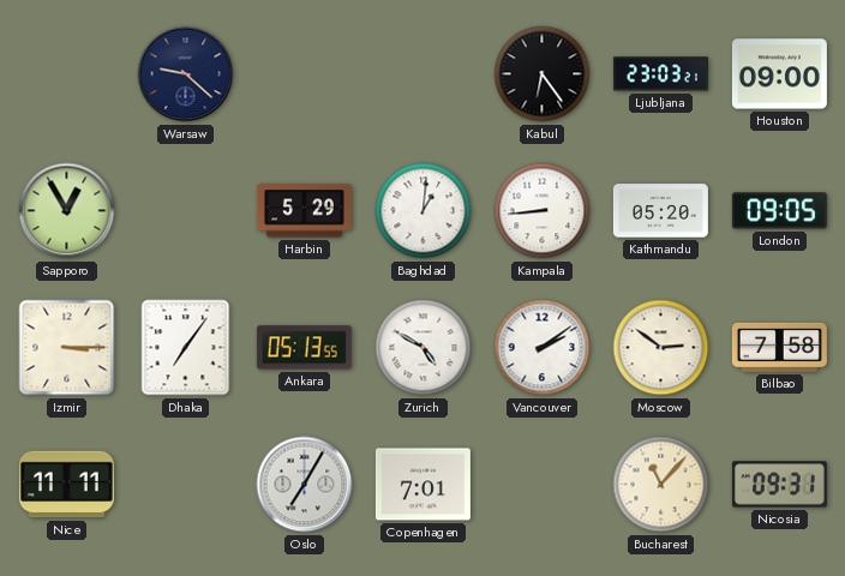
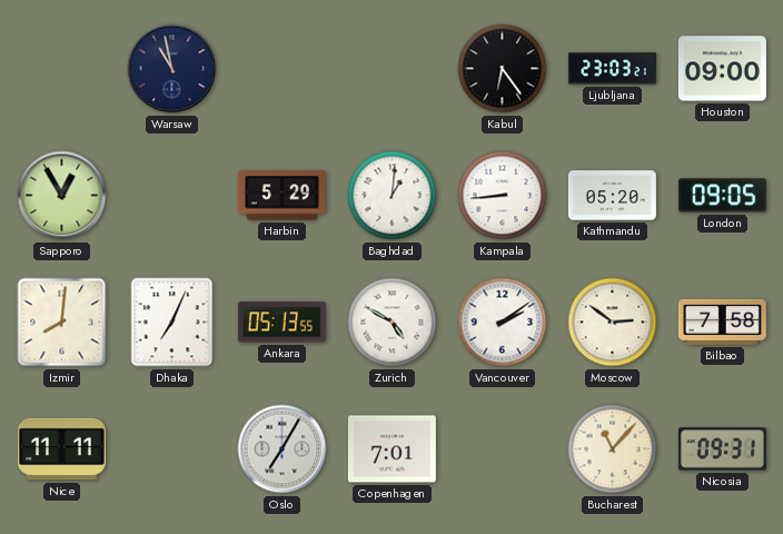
Warsaw: 9:22 -> 10:58 (172, 69)
Izmir: 3:15 -> 8:01 (62, 323)
Dhaka: 7:06 -> 7:04 (172, 323)
